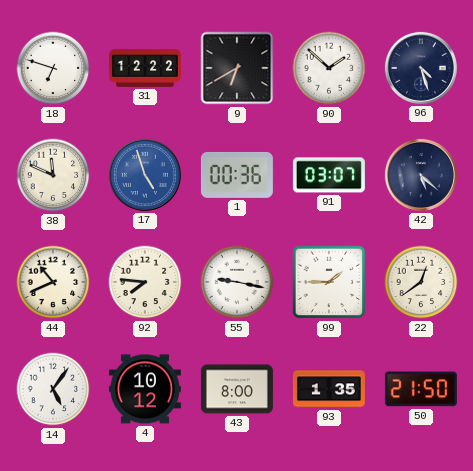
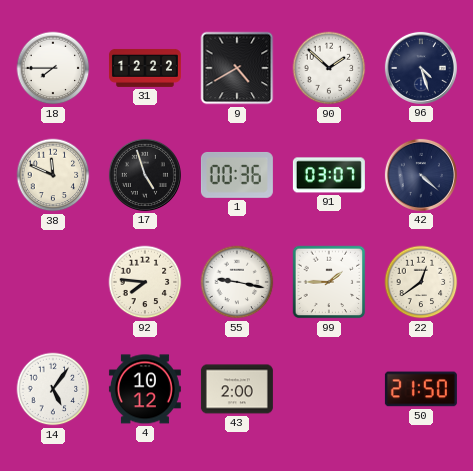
18: 6:48 -> 7:45 (53, 68)
9: 6:40 -> 4:40 (237, 68)
17 dial: blue -> black (145, 175)
42: 5:22 -> 4:22 (421, 175)
44: 10:41 -> none (53, 282)
43: 8:00 -> 2:00 (237, 389)
93: 1:35 -> none (329, 389)
